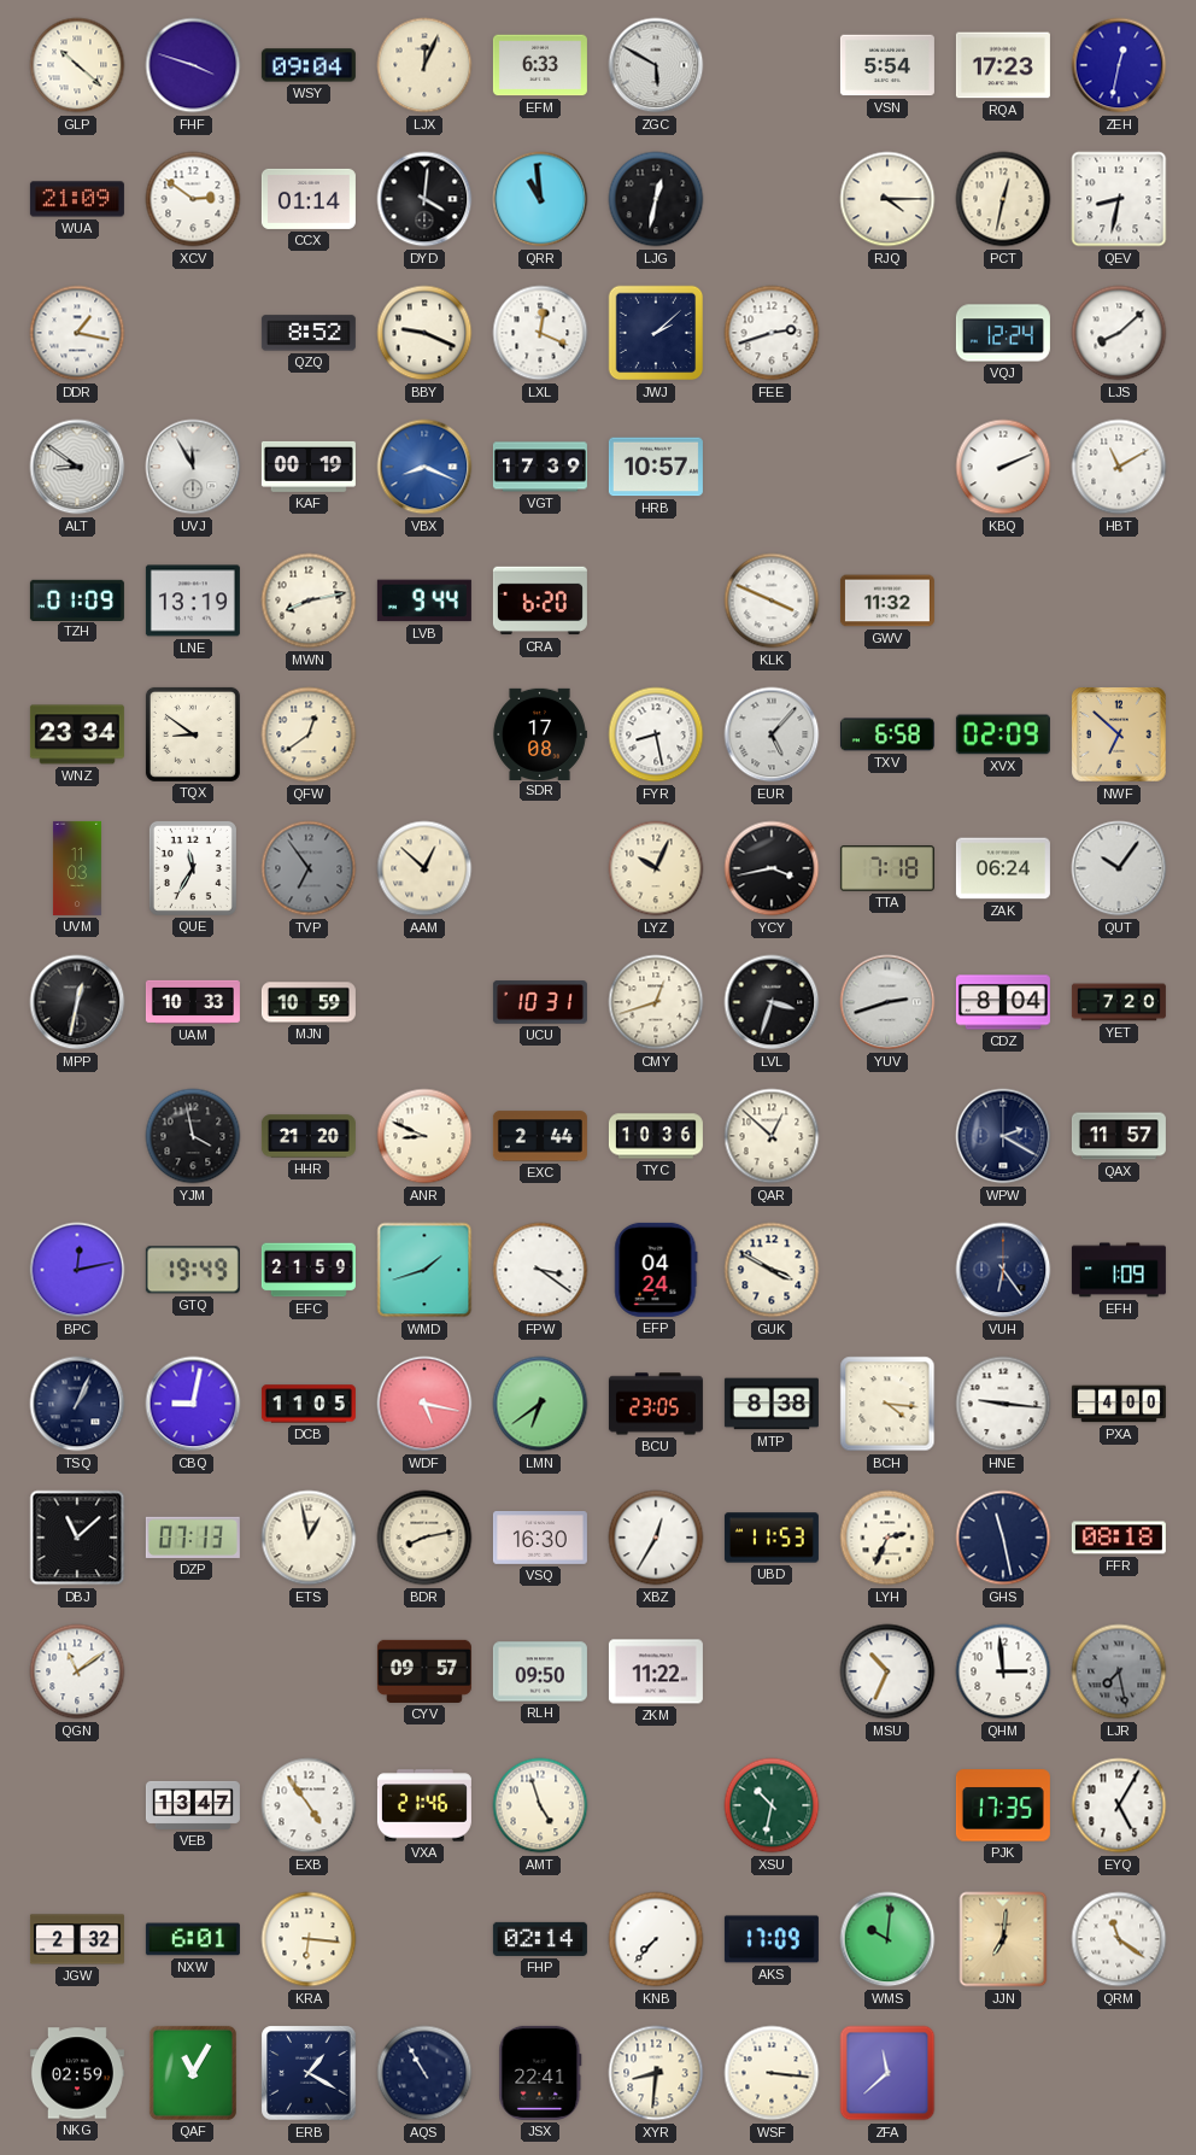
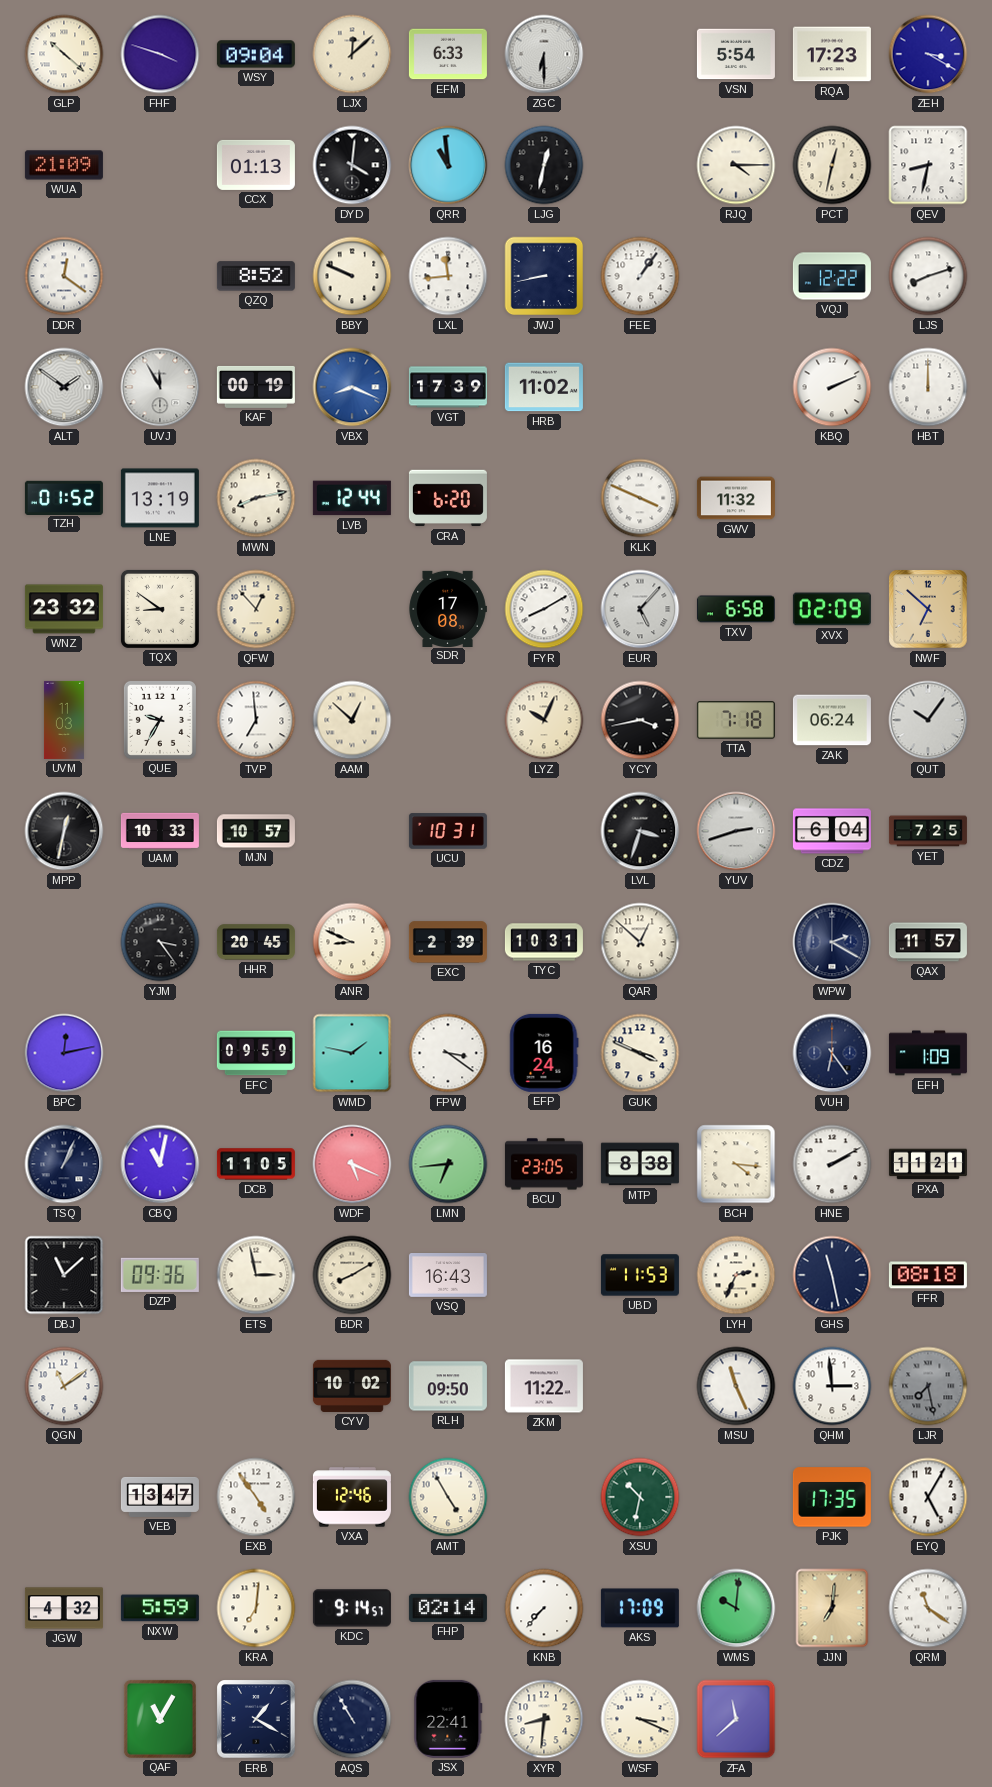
LJX: 12:04 -> 12:08 (352, 54)
ZGC: 5:50 -> 6:30 (544, 54)
ZEH: 12:32 -> 3:20 (928, 54)
XCV: 2:51 -> none (193, 199)
CCX: 01:14 -> 01:13 (256, 165)
DDR: 1:17 -> 12:21 (64, 276)
BBY: 9:19 -> 9:49 (352, 276)
LXL: 12:19 -> 11:44 (448, 276)
JWJ: 2:08 -> 8:43 (544, 276)
FEE: 2:42 -> 1:06 (640, 276)
VQJ: 12:24 -> 12:22 (832, 276)
LJS: 8:08 -> 8:12 (928, 276)
ALT: 8:51 -> 1:51 (64, 387)
HRB: 10:57 -> 11:02 (544, 387)
HBT: 11:10 -> 12:00 (928, 387)
TZH: 01:09 -> 01:52 (64, 497)
LVB: 9:44 -> 12:44 (352, 498)
WNZ: 23:34 -> 23:32 (64, 609)
QFW: 12:39 -> 12:53 (256, 609)
FYR: 8:28 -> 8:10 (544, 609)
QUE: 11:35 -> 9:35 (160, 720)
TVP: 6:54 -> 6:59 (256, 720)
TVP dial: grey -> white (256, 720)
MJN: 10:59 -> 10:57 (256, 831)
CMY: 12:42 -> none (656, 1002)
CDZ: 8:04 -> 6:04 (832, 831)
YET: 7:20 -> 7:25 (928, 831)
YJM: 3:58 -> 3:24 (160, 942)
HHR: 21:20 -> 20:45 (256, 942)
EXC: 2:44 -> 2:39 (448, 942)
TYC: 10:36 -> 10:31 (544, 942)
GTQ: 19:49 -> none (193, 1270)
EFC: 21:59 -> 09:59 (256, 1053)
WMD: 1:42 -> 1:47 (352, 1053)
EFP: 04:24 -> 16:24 (544, 1053)
GUK: 3:50 -> 3:49 (640, 1053)
CBQ: 9:02 -> 11:02 (160, 1164)
WDF: 5:17 -> 5:19 (352, 1164)
LMN: 6:39 -> 6:44 (448, 1164)
HNE: 9:16 -> 2:10 (832, 1164)
PXA: 4:00 -> 11:21 (928, 1164)
DZP: 07:13 -> 09:36 (160, 1275)
ETS: 12:58 -> 2:58 (256, 1275)
BDR: 8:13 -> 8:10 (352, 1275)
VSQ: 16:30 -> 16:43 (448, 1276)
XBZ: 12:35 -> none (656, 1538)
CYV: 09:57 -> 10:02 (352, 1386)
MSU: 10:34 -> 11:26 (736, 1386)
VXA: 21:46 -> 12:46 (352, 1497)
AMT: 4:57 -> 4:55 (448, 1497)
JGW: 2:32 -> 4:32 (64, 1608)
NXW: 6:01 -> 5:59 (160, 1608)
KRA: 6:16 -> 7:01 (256, 1608)
KDC: none -> 9:14 (352, 1608)
NKG: 02:59 -> none (77, 2073)
WSF: 3:16 -> 3:19 (640, 1719)
